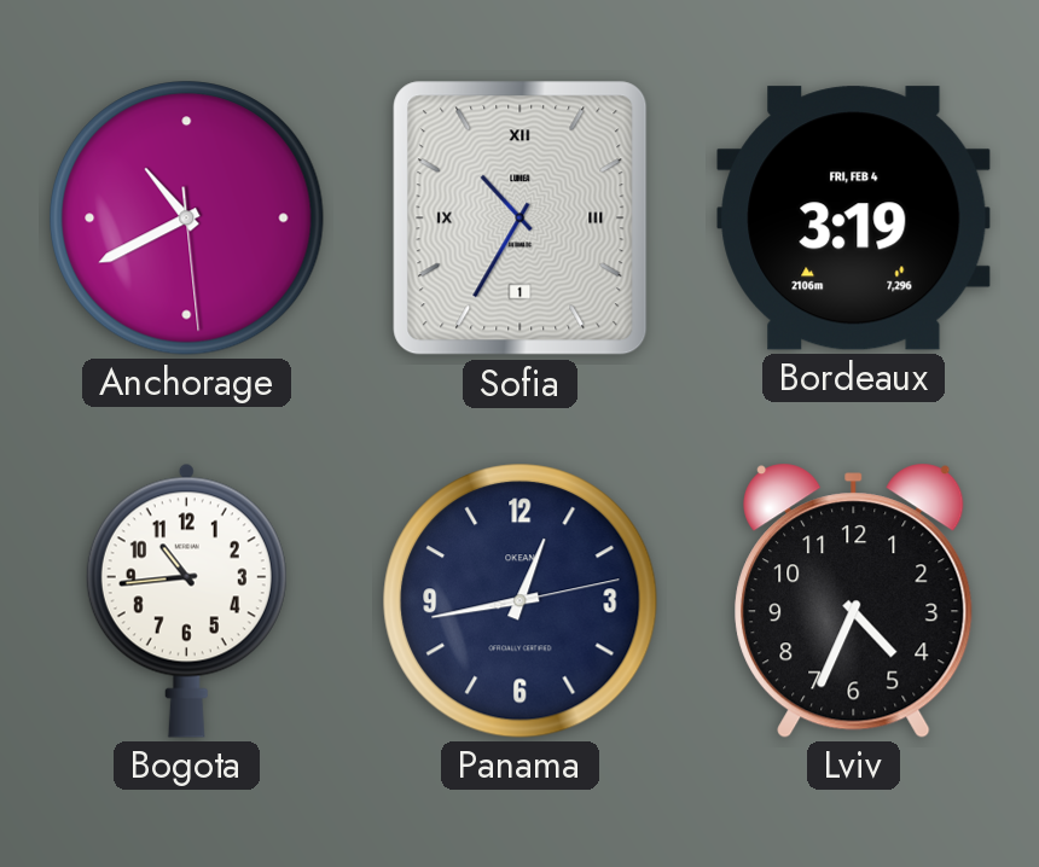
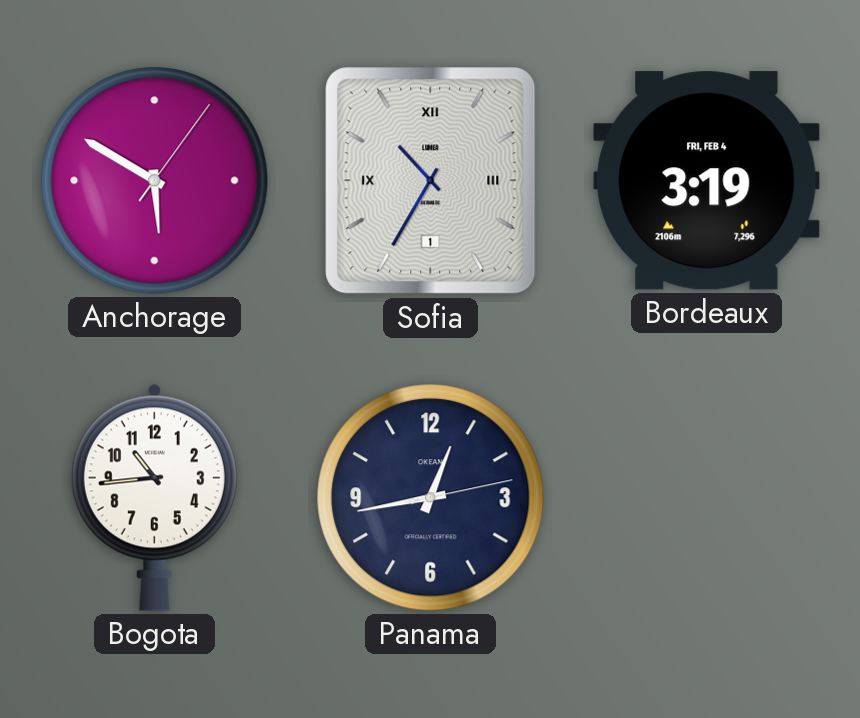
Anchorage: 10:40 -> 5:50 (155, 181)
Lviv: 4:34 -> none (854, 600)
